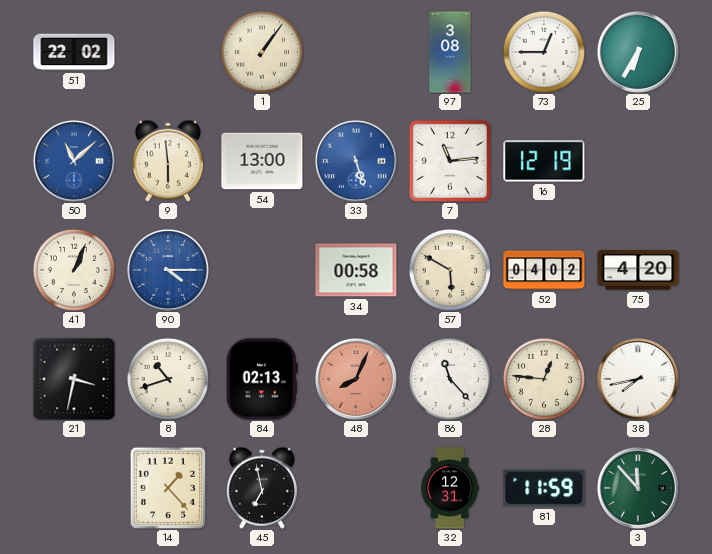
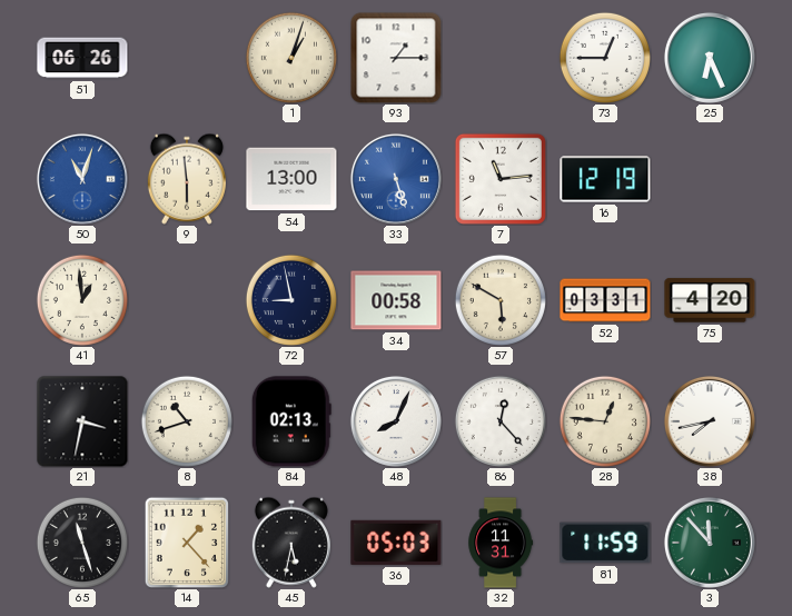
51: 22:02 -> 06:26 (82, 58)
1: 1:06 -> 1:03 (291, 58)
93: none -> 1:15 (396, 58)
97: 3:08 -> none (450, 52)
25: 6:35 -> 6:26 (710, 58)
50: 11:08 -> 11:03 (82, 179)
41: 1:04 -> 12:59 (82, 300)
90: 4:15 -> none (168, 270)
72: none -> 8:58 (291, 300)
52: 04:02 -> 03:31 (605, 300)
48 dial: salmon -> white (396, 421)
86: 11:23 -> 12:23 (501, 421)
65: none -> 11:27 (82, 543)
45: 6:58 -> 5:32 (291, 543)
36: none -> 05:03 (396, 543)
32: 12:31 -> 11:31 (501, 543)
